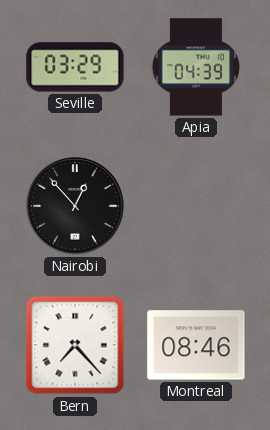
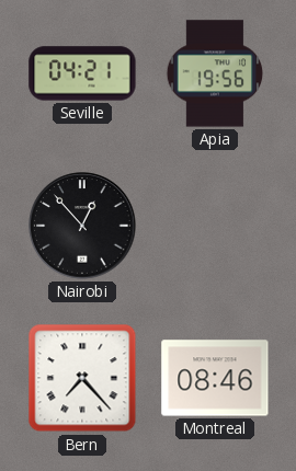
Seville: 03:29 -> 04:21 (82, 73)
Apia: 04:39 -> 19:56 (215, 73)
